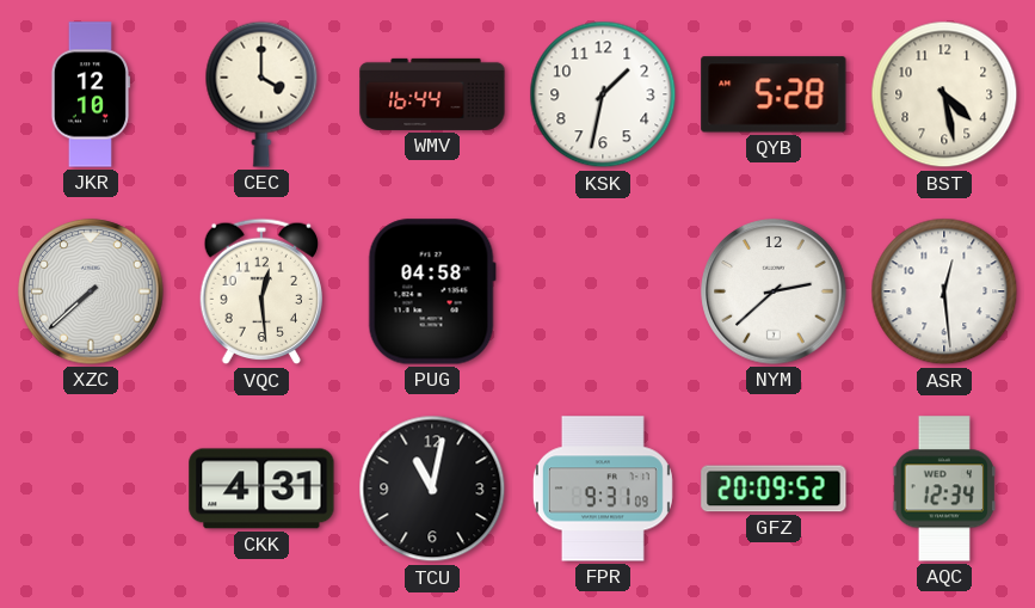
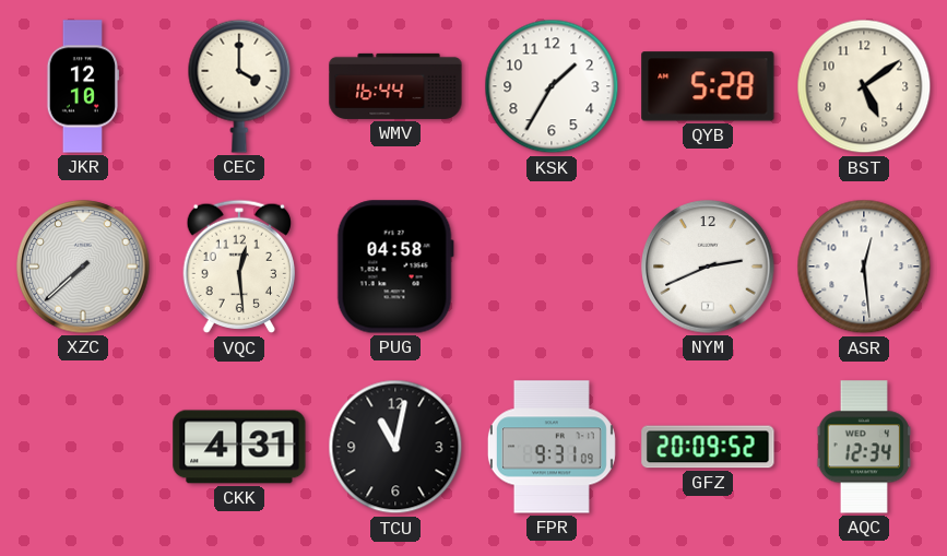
KSK: 1:32 -> 1:35 (552, 86)
BST: 4:28 -> 5:09 (864, 86)
NYM: 2:38 -> 2:41 (708, 267)
